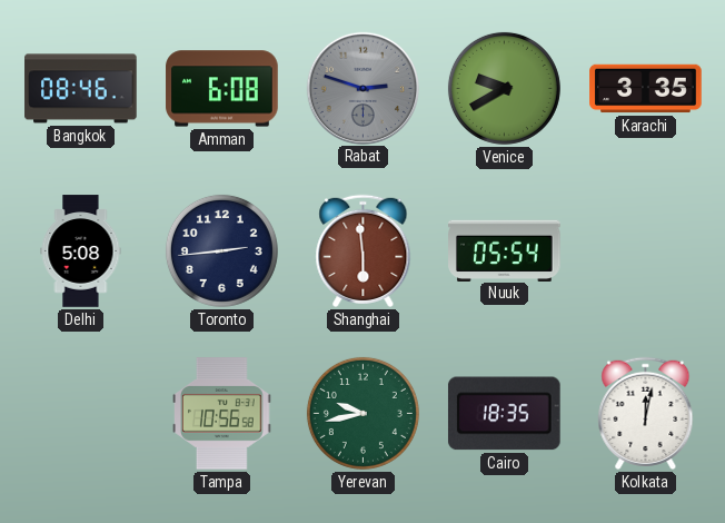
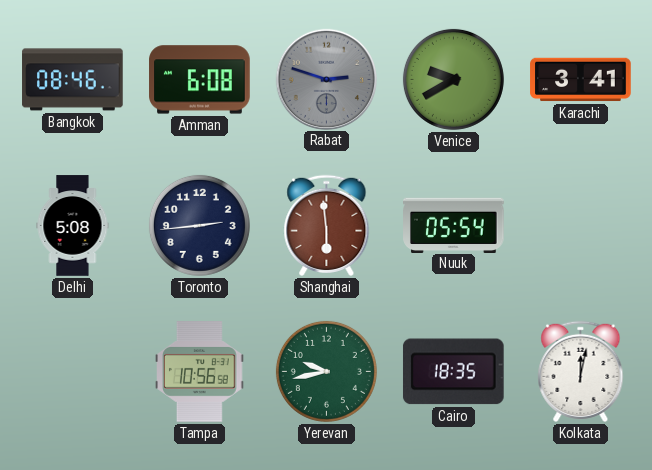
Karachi: 3:35 -> 3:41 (581, 80)
